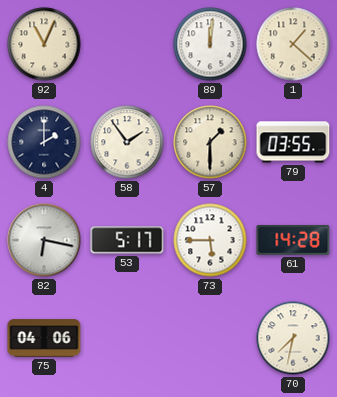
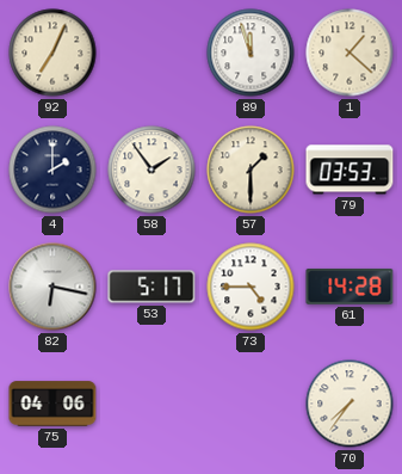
92: 11:04 -> 7:04 (52, 53)
89: 12:01 -> 11:57 (251, 53)
79: 03:55 -> 03:53 (350, 170)
73: 5:45 -> 4:45 (251, 287)
70: 7:32 -> 7:36 (350, 404)
